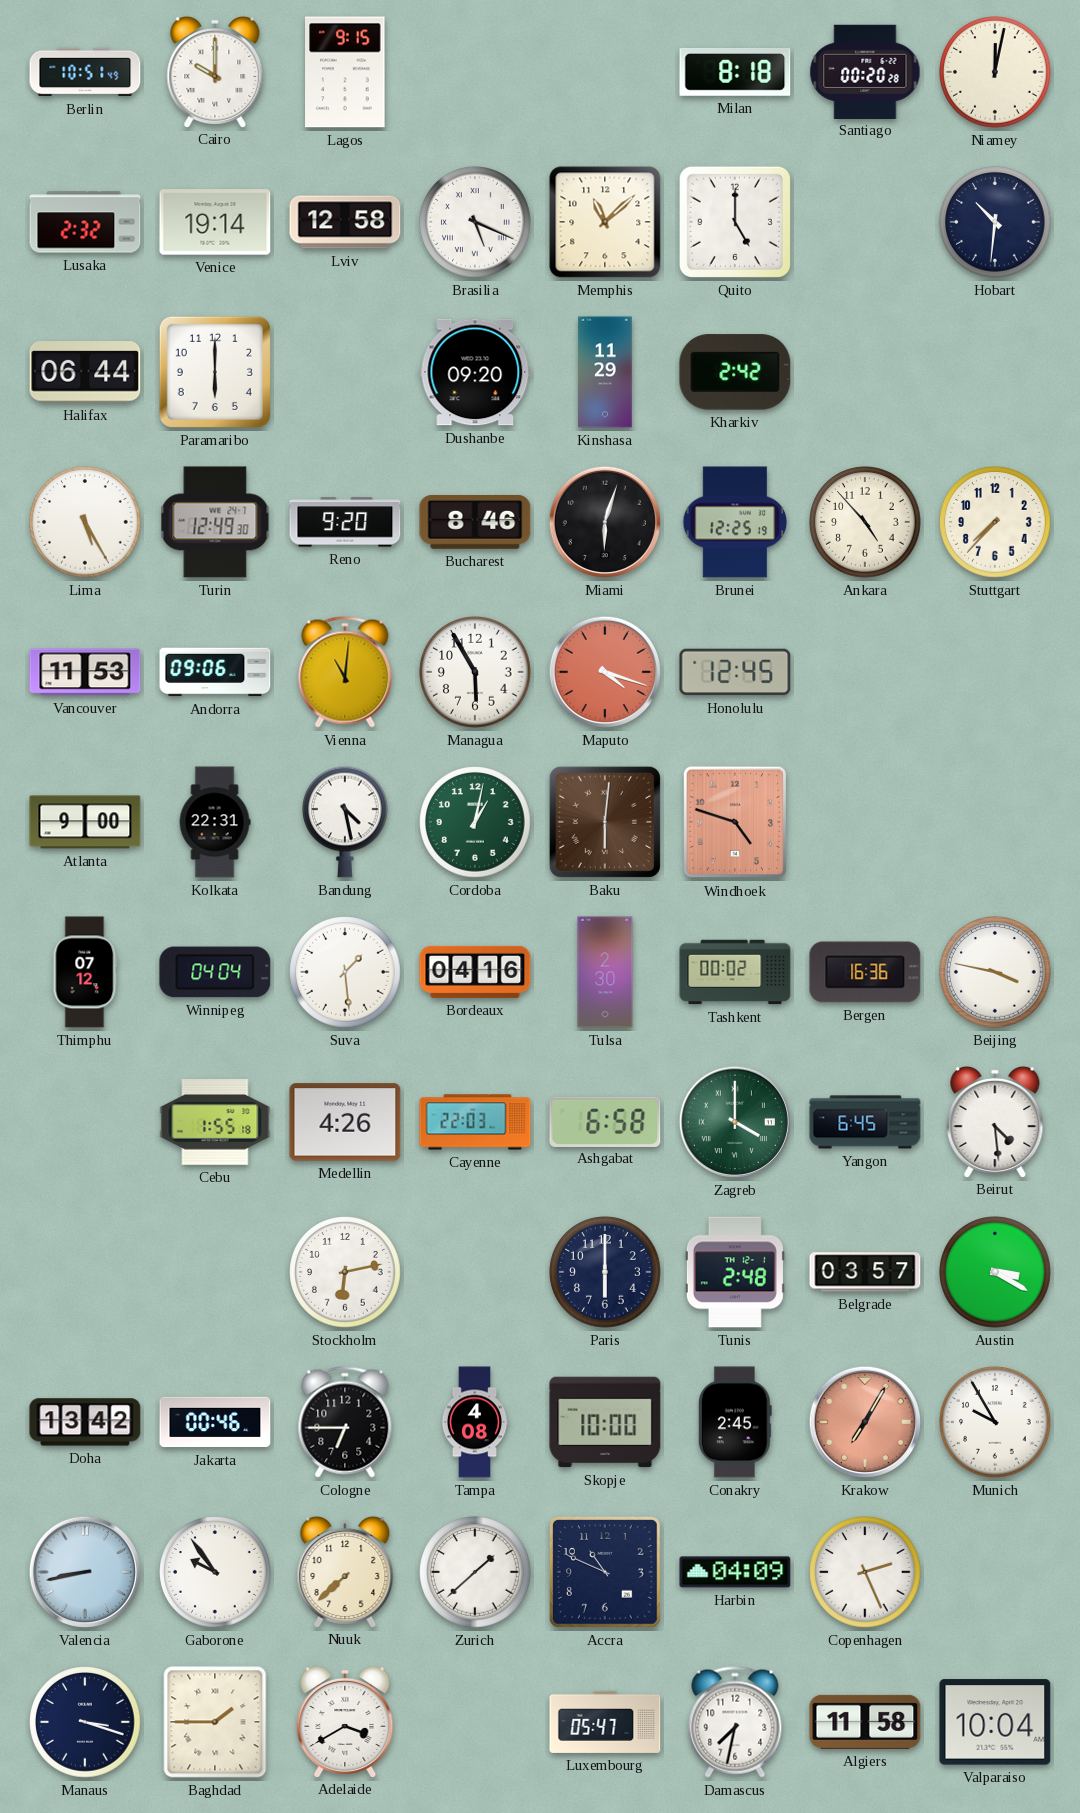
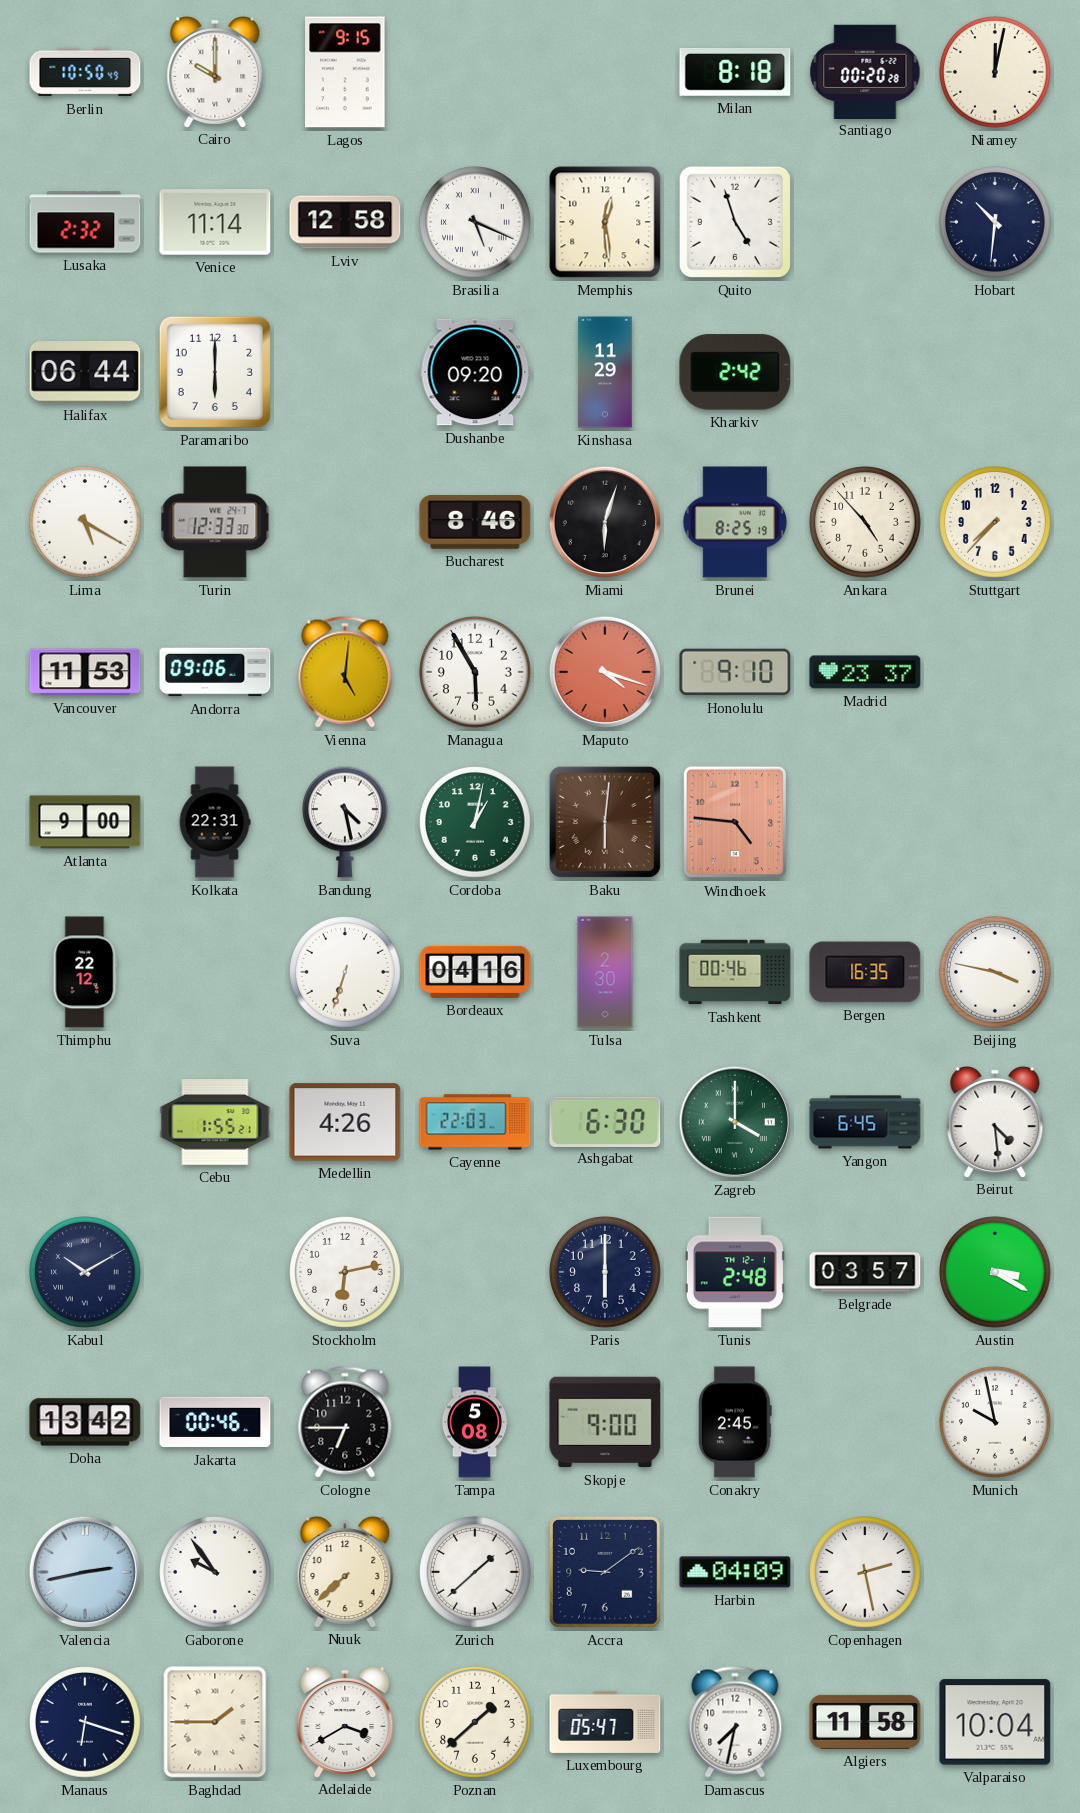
Berlin: 10:51 -> 10:50 (85, 72)
Venice: 19:14 -> 11:14 (215, 222)
Memphis: 11:08 -> 12:29 (605, 222)
Quito: 5:00 -> 4:57 (735, 222)
Lima: 5:25 -> 5:20 (85, 522)
Turin: 12:49 -> 12:33 (215, 522)
Reno: 9:20 -> none (345, 522)
Brunei: 12:25 -> 8:25 (735, 522)
Vienna: 11:01 -> 5:01 (345, 672)
Honolulu: 12:45 -> 9:10 (735, 672)
Madrid: none -> 23:37 (865, 672)
Windhoek: 4:48 -> 4:46 (735, 822)
Thimphu: 07:12 -> 22:12 (85, 972)
Winnipeg: 04:04 -> none (215, 972)
Suva: 1:29 -> 6:33 (345, 972)
Tashkent: 00:02 -> 00:46 (735, 972)
Bergen: 16:36 -> 16:35 (865, 972)
Cebu: 1:55:18 -> 1:55:21 (215, 1123)
Ashgabat: 6:58 -> 6:30 (605, 1121)
Kabul: none -> 10:10 (85, 1272)
Tampa: 4:08 -> 5:08 (475, 1422)
Skopje: 10:00 -> 9:00 (605, 1422)
Krakow: 7:05 -> none (865, 1422)
Munich: 9:55 -> 9:58 (995, 1422)
Valencia: 8:43 -> 2:43 (85, 1572)
Accra: 10:49 -> 9:09 (605, 1572)
Copenhagen: 2:26 -> 2:28 (865, 1572)
Manaus: 3:18 -> 6:18 (85, 1722)
Poznan: none -> 1:38 (475, 1722)
